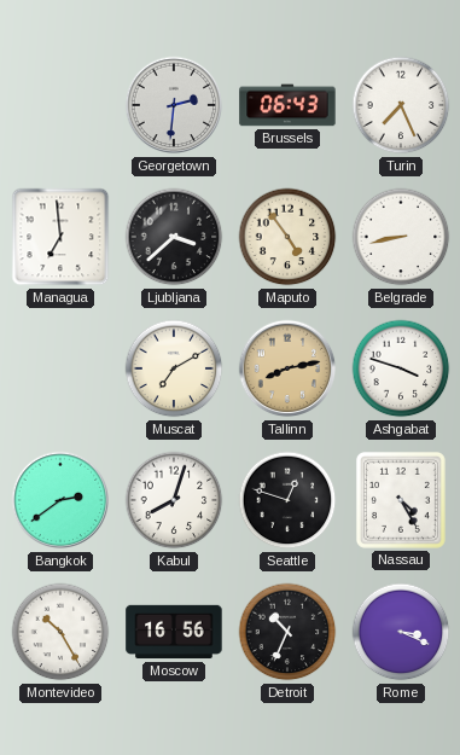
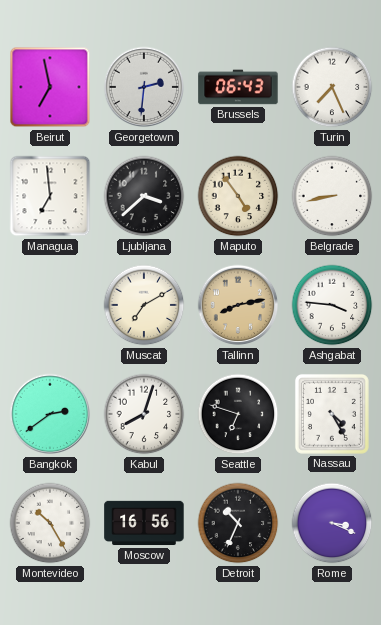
Beirut: none -> 6:58 (50, 87)
Ashgabat: 3:48 -> 3:46 (332, 305)
Seattle: 12:48 -> 6:48 (238, 414)
